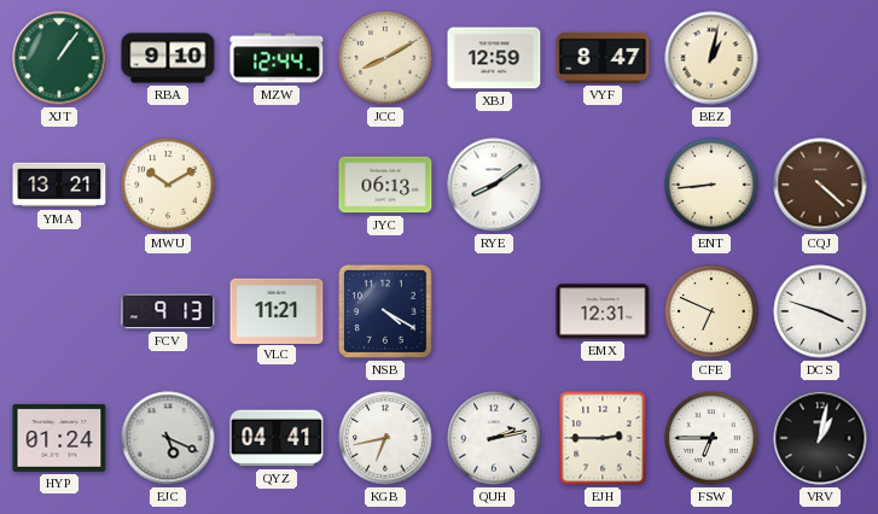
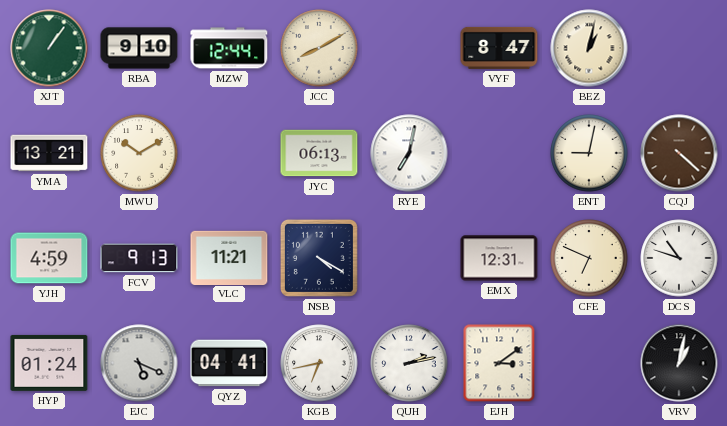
XBJ: 12:59 -> none (494, 58)
RYE: 8:09 -> 7:02 (409, 153)
ENT: 8:44 -> 9:02 (589, 153)
YJH: none -> 4:59 (49, 258)
DCS: 3:48 -> 10:48 (679, 258)
EJH: 2:45 -> 3:09 (499, 363)
FSW: 6:45 -> none (711, 438)
